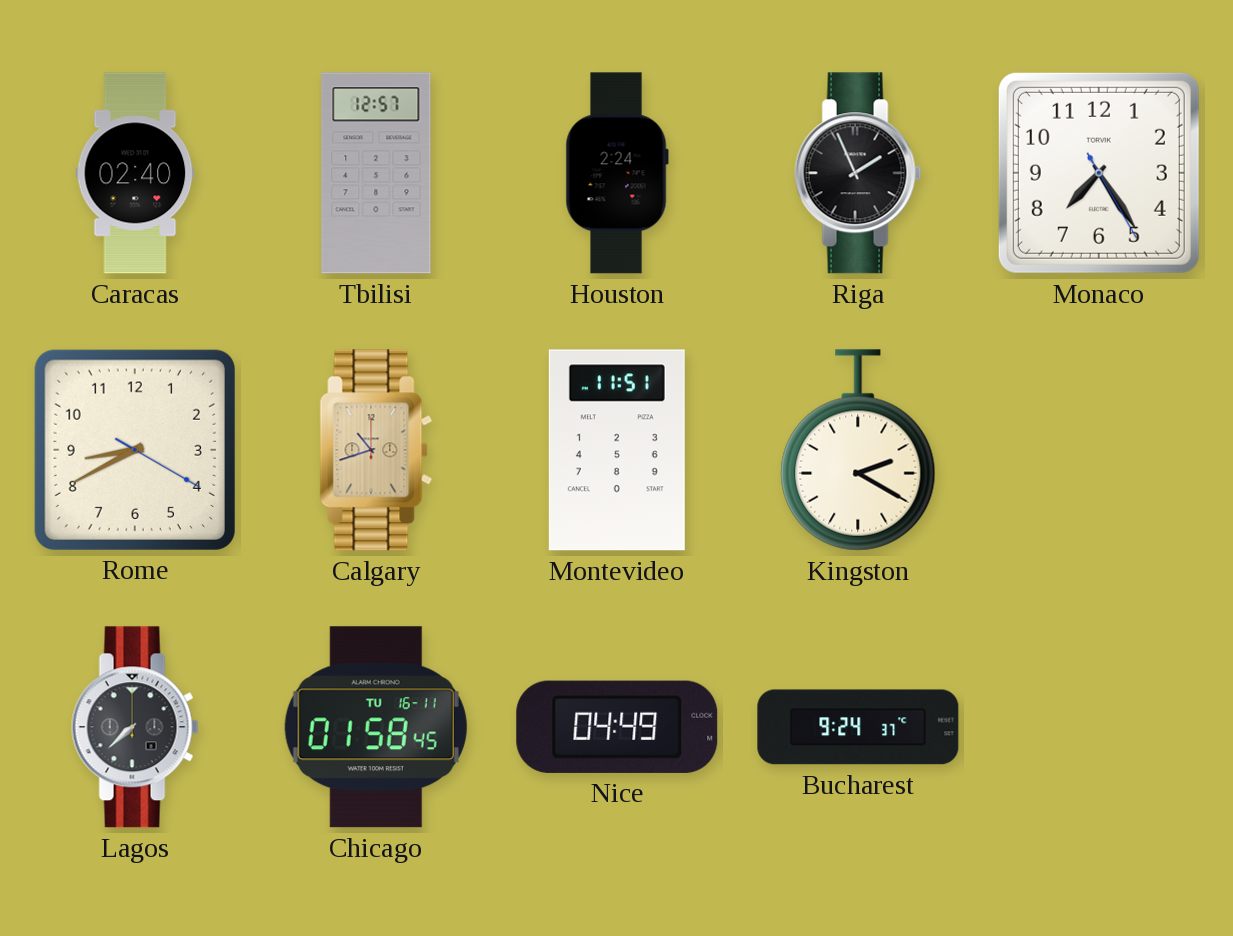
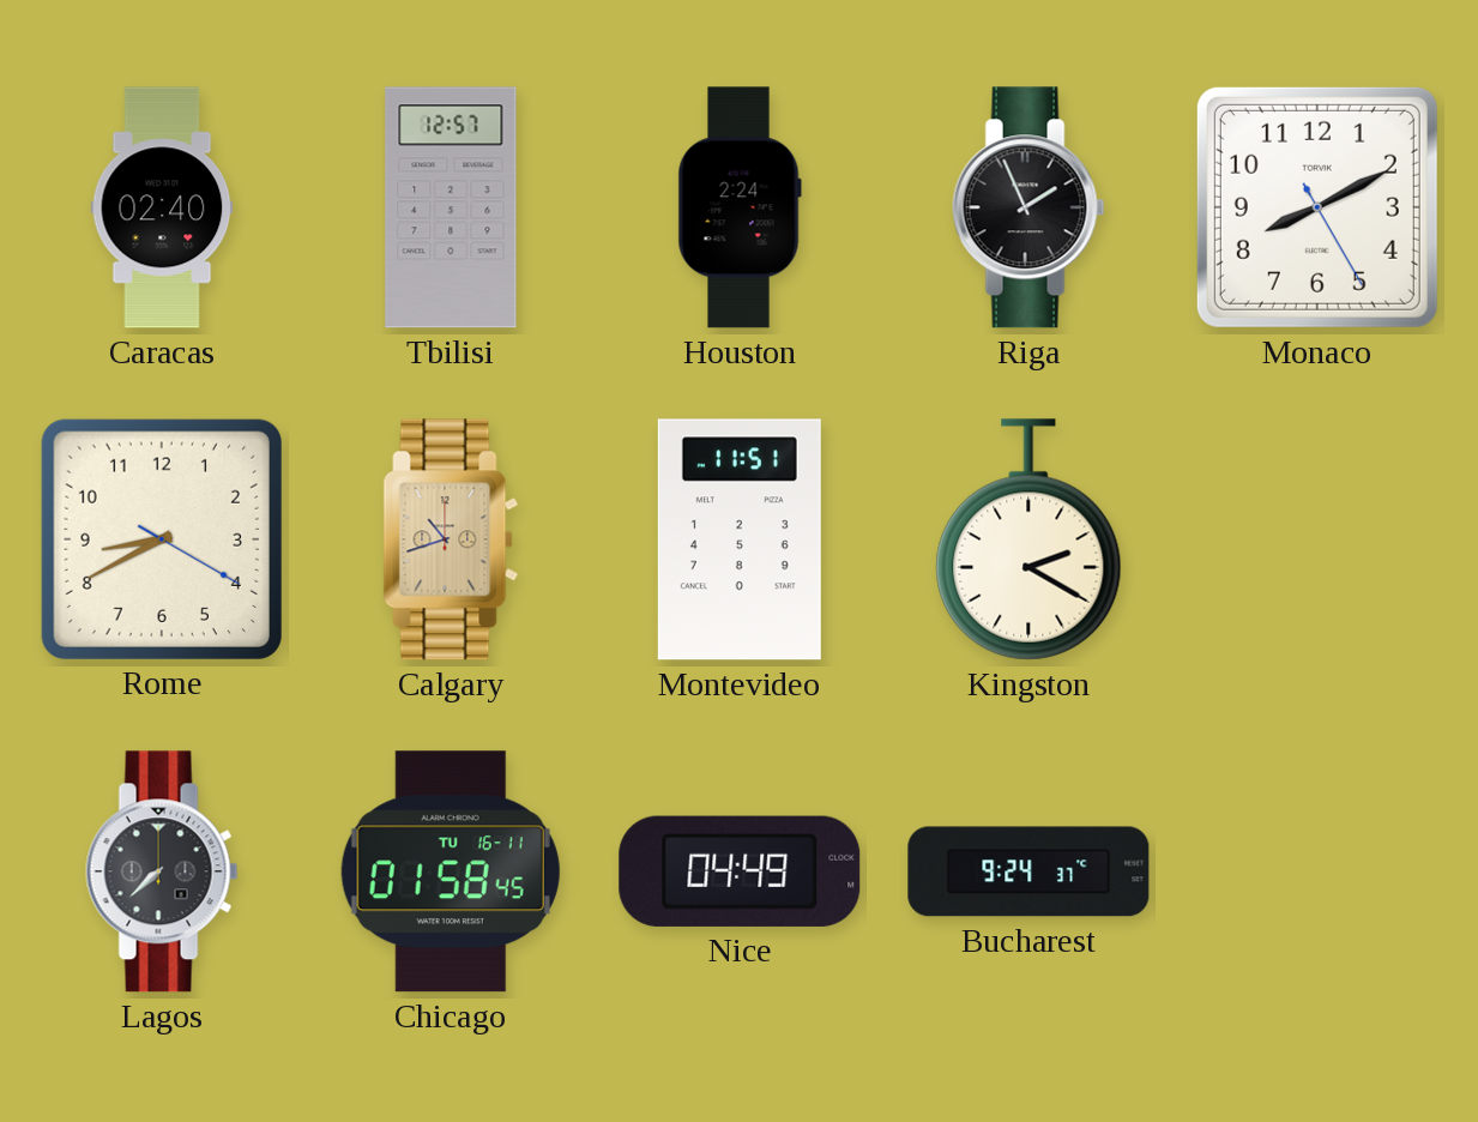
Monaco: 7:24 -> 8:10 (1317, 207)
